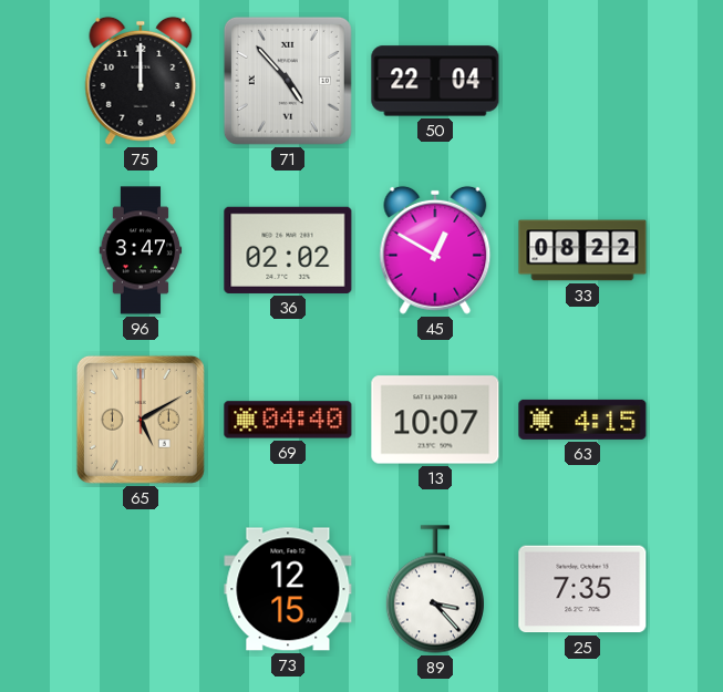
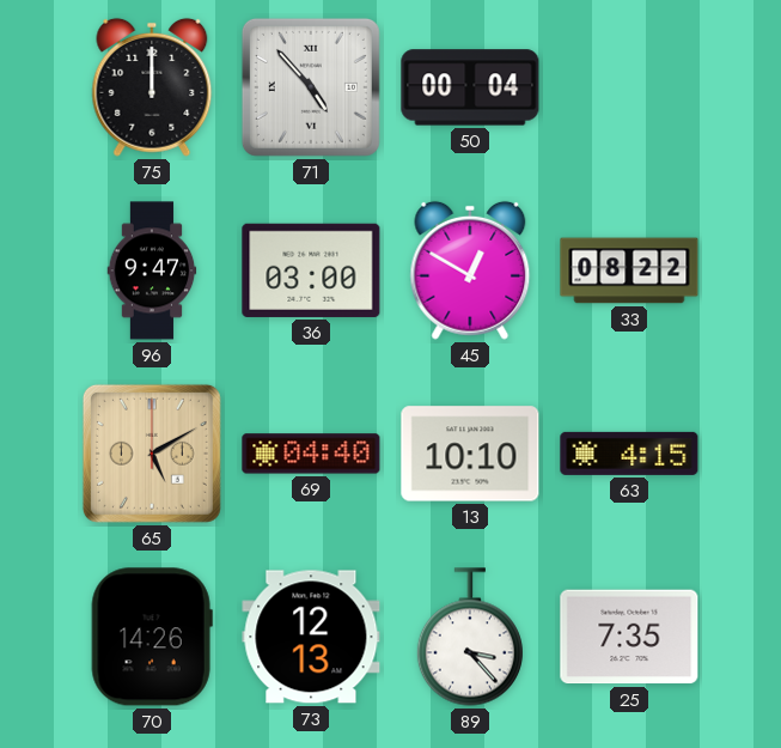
50: 22:04 -> 00:04 (470, 87)
96: 3:47 -> 9:47 (152, 270)
36: 02:02 -> 03:00 (311, 270)
13: 10:07 -> 10:10 (470, 454)
70: none -> 14:26 (152, 637)
73: 12:15 -> 12:13 (311, 637)
